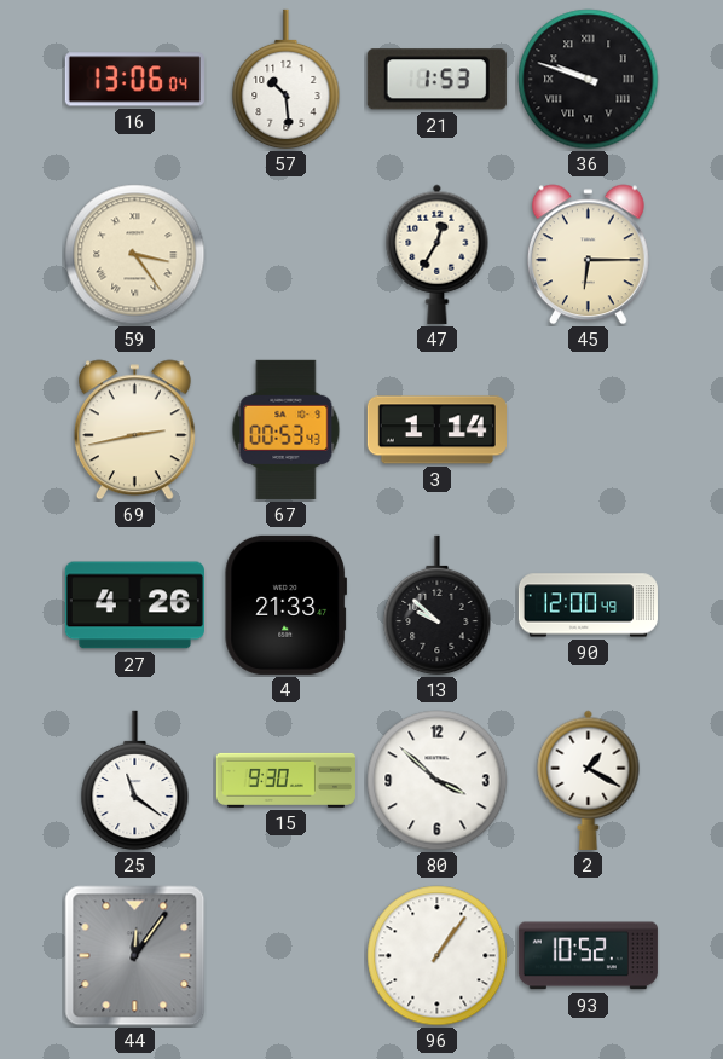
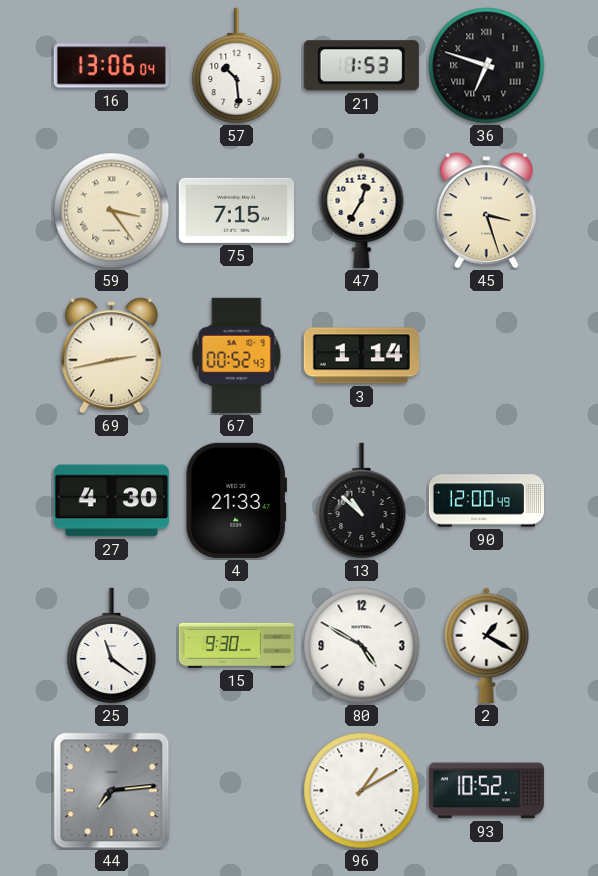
36: 9:48 -> 6:48 (487, 66)
75: none -> 7:15 (236, 210)
45: 6:15 -> 3:27 (486, 211)
67: 00:53 -> 00:52 (237, 355)
27: 4:26 -> 4:30 (111, 501)
13: 9:52 -> 10:52 (362, 501)
80: 3:52 -> 4:50 (362, 646)
44: 12:06 -> 7:14 (112, 791)
96: 1:06 -> 1:10 (362, 791)
